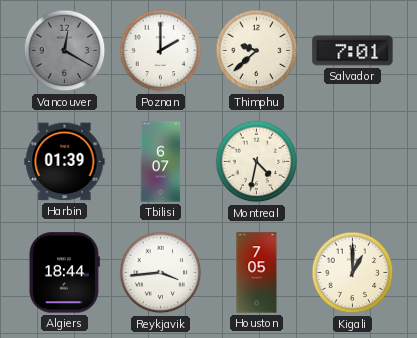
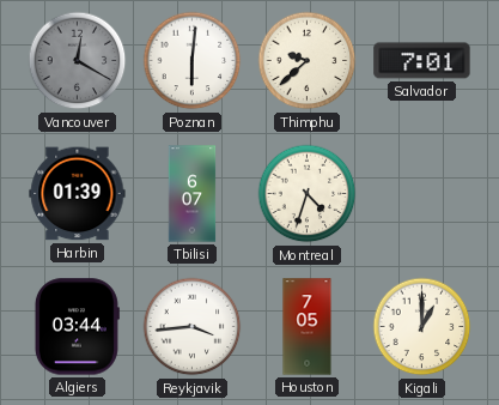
Poznan: 2:00 -> 6:01 (193, 61)
Montreal: 4:32 -> 4:33 (308, 194)
Algiers: 18:44 -> 03:44 (77, 327)
